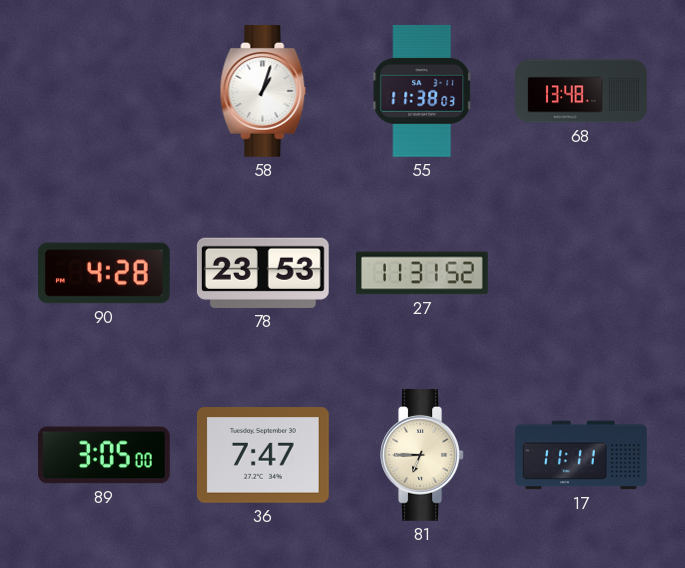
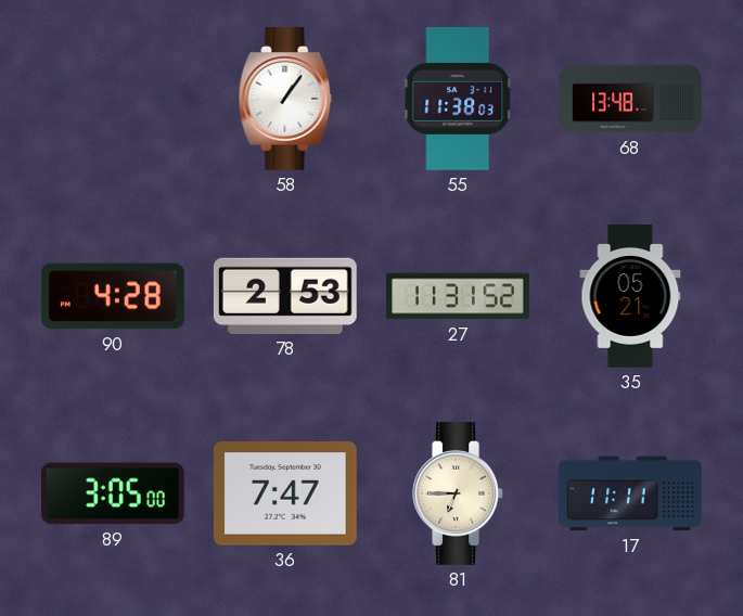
58: 1:03 -> 1:06 (285, 99)
78: 23:53 -> 2:53 (285, 296)
35: none -> 05:21 (630, 297)
